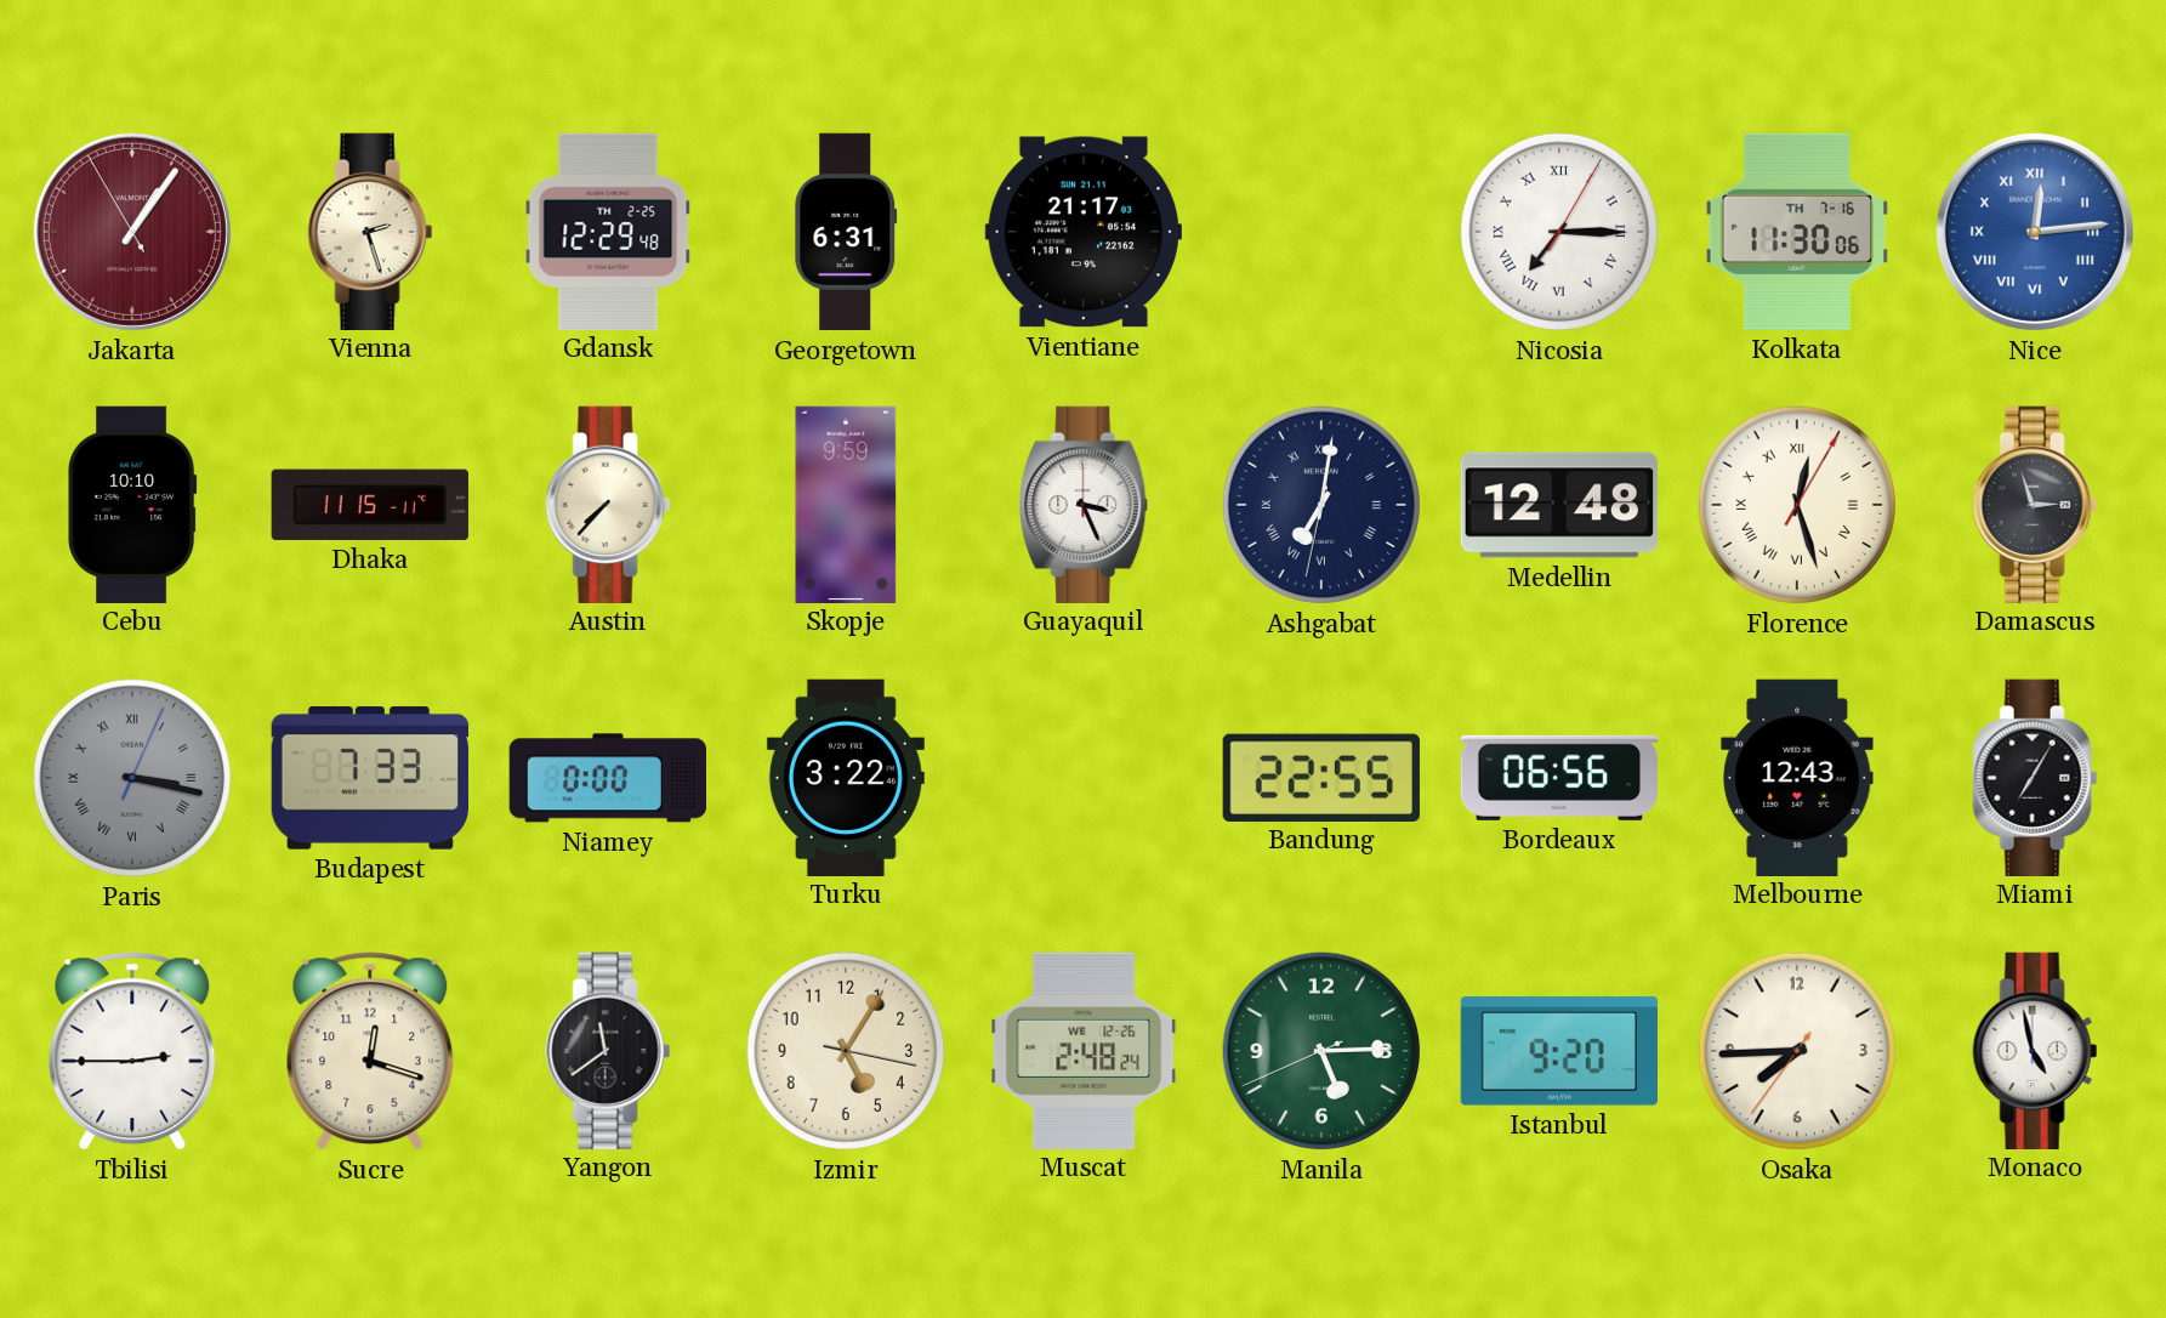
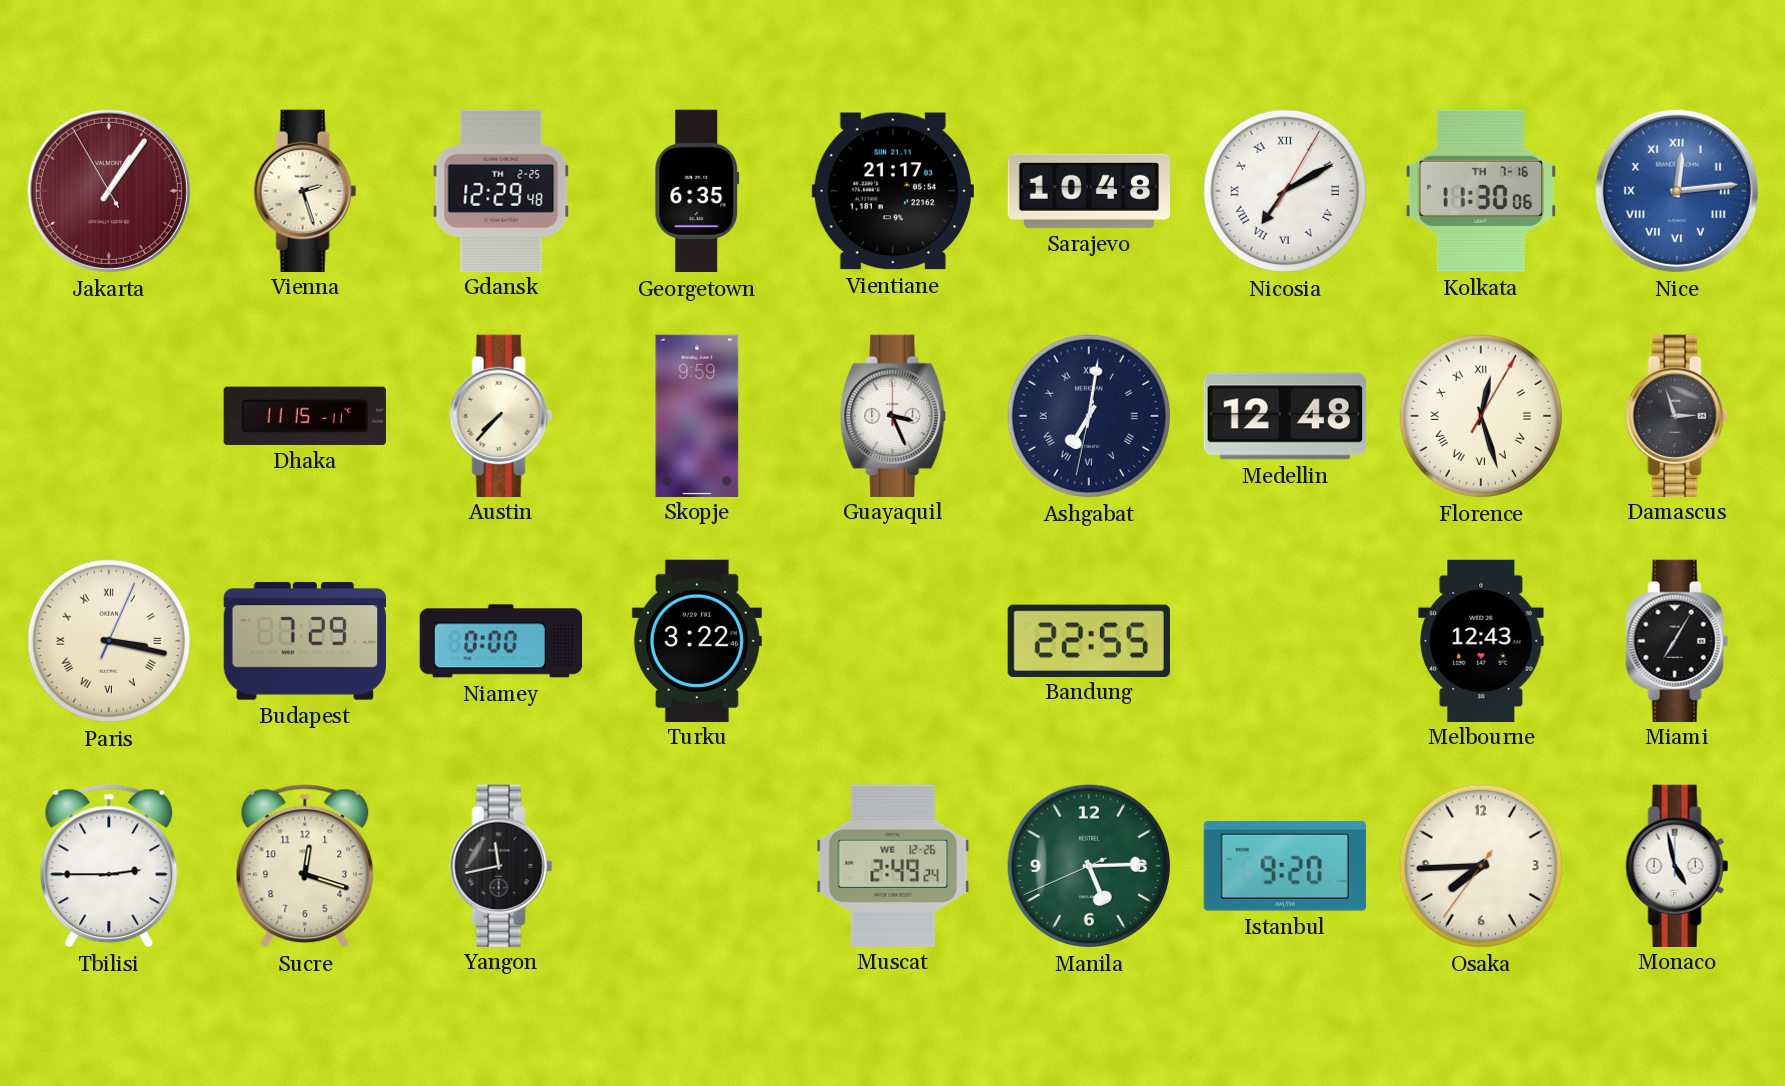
Georgetown: 6:31 -> 6:35 (697, 191)
Sarajevo: none -> 10:48 (1088, 191)
Nicosia: 7:15 -> 7:10 (1285, 191)
Cebu: 10:10 -> none (132, 504)
Paris dial: grey -> cream (109, 641)
Budapest: 7:33 -> 7:29 (304, 641)
Bordeaux: 06:56 -> none (1559, 778)
Yangon: 11:39 -> 11:43 (501, 865)
Izmir: 5:05 -> none (846, 1051)
Muscat: 2:48 -> 2:49 (893, 865)
